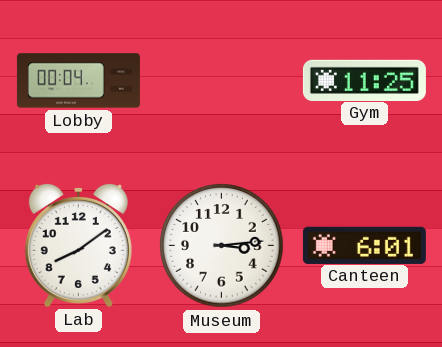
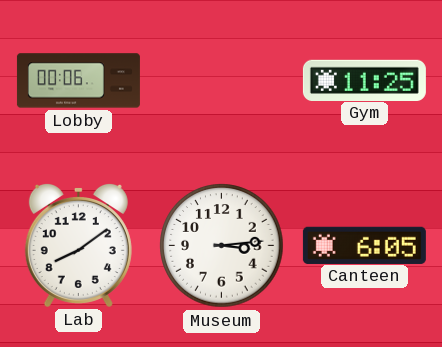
Lobby: 00:04 -> 00:06 (78, 81)
Canteen: 6:01 -> 6:05 (364, 245)
